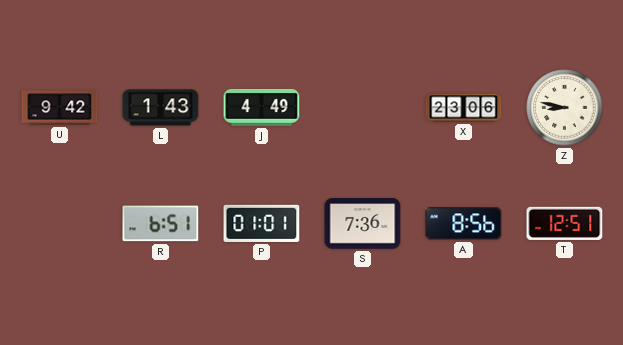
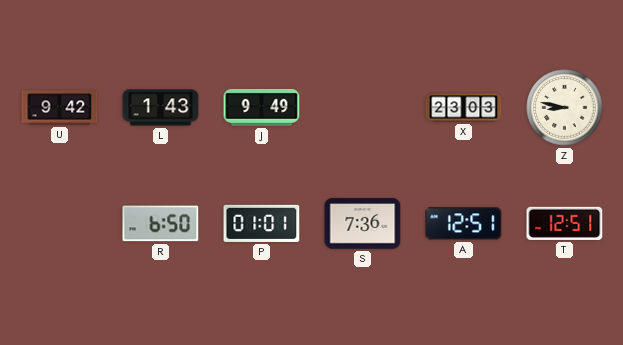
J: 4:49 -> 9:49 (262, 108)
X: 23:06 -> 23:03 (464, 108)
R: 6:51 -> 6:50 (161, 224)
A: 8:56 -> 12:51 (464, 224)
